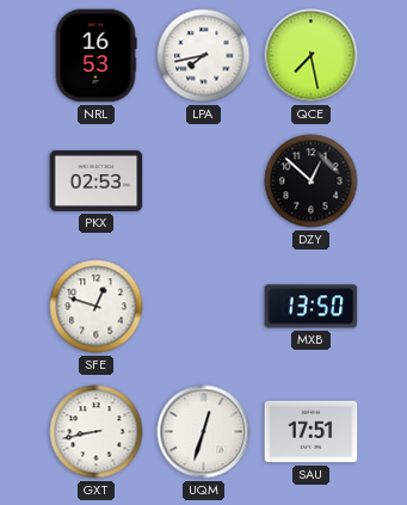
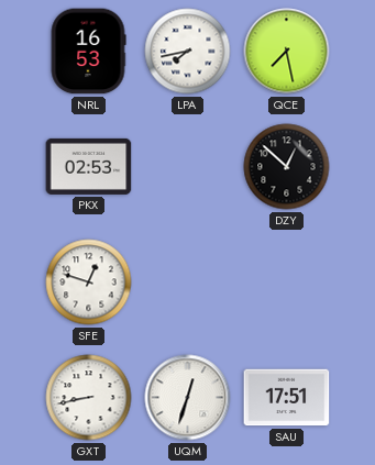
MXB: 13:50 -> none (312, 307)
